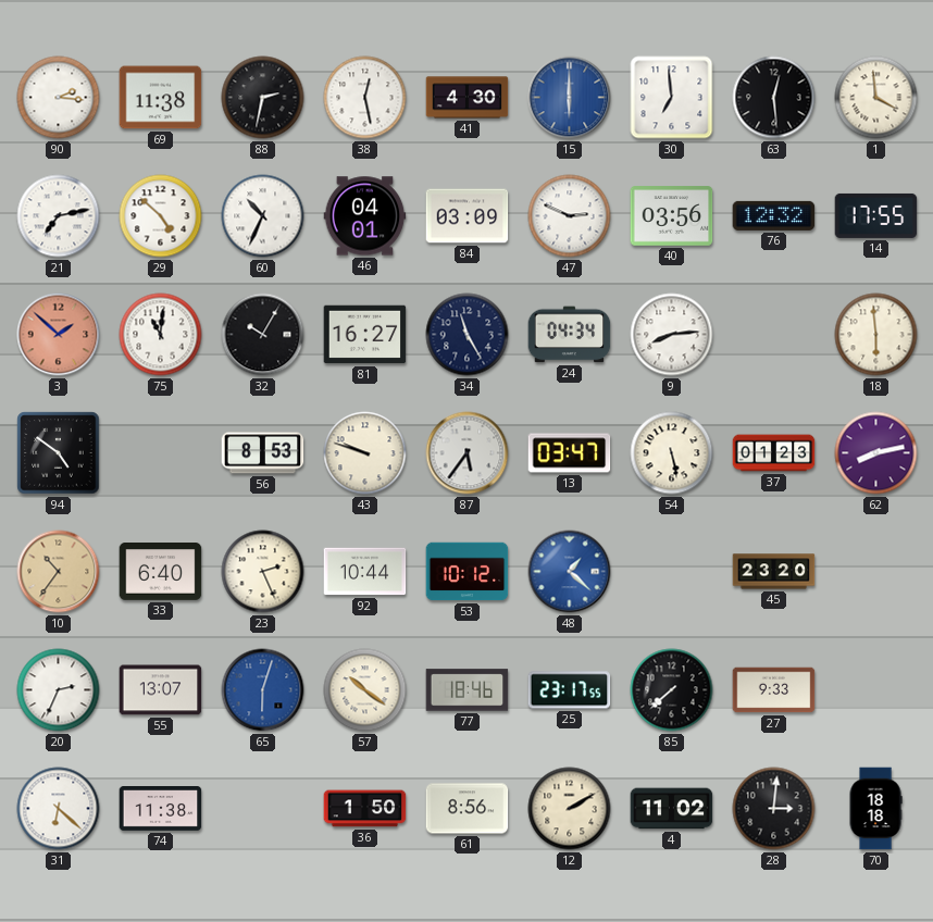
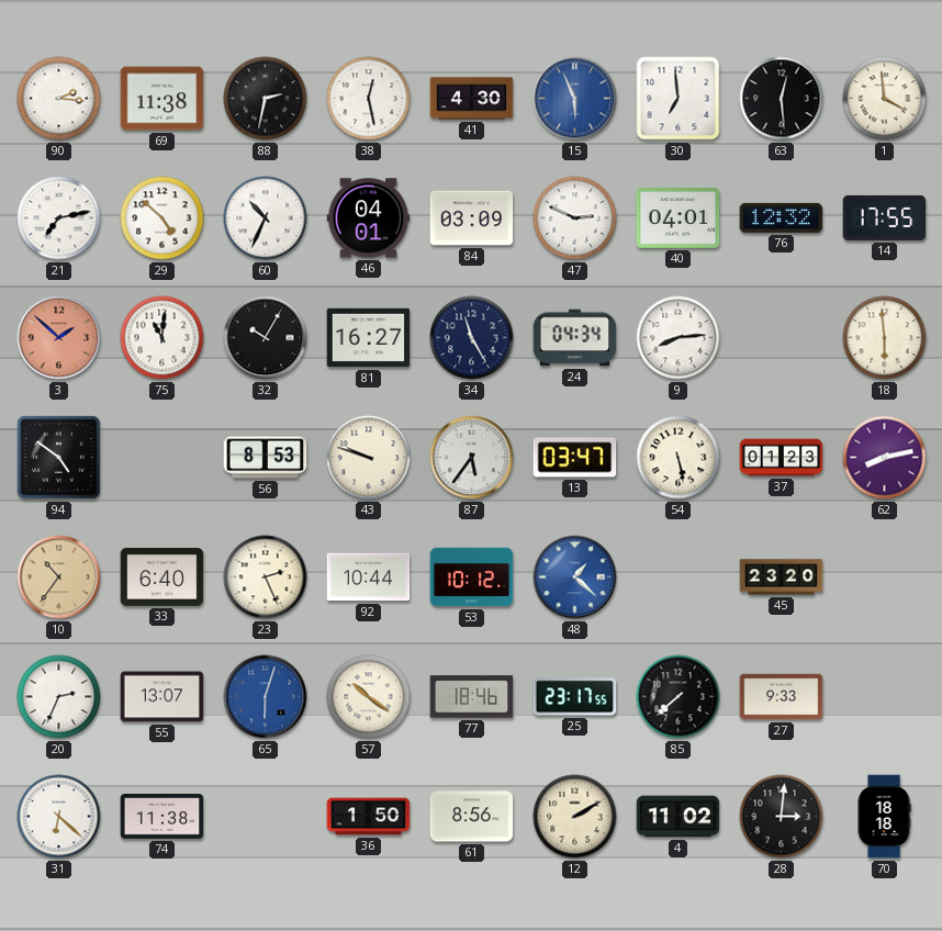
15: 6:00 -> 5:56 (575, 99)
40: 03:56 -> 04:01 (679, 218)
